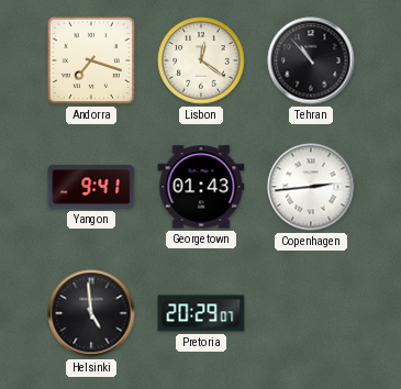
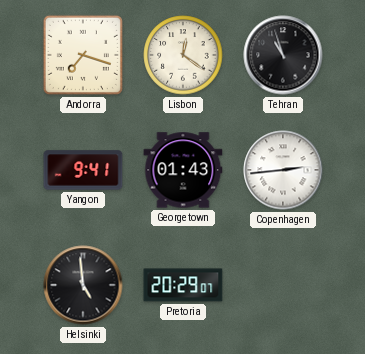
Tehran: 10:53 -> 10:57 (283, 55)
